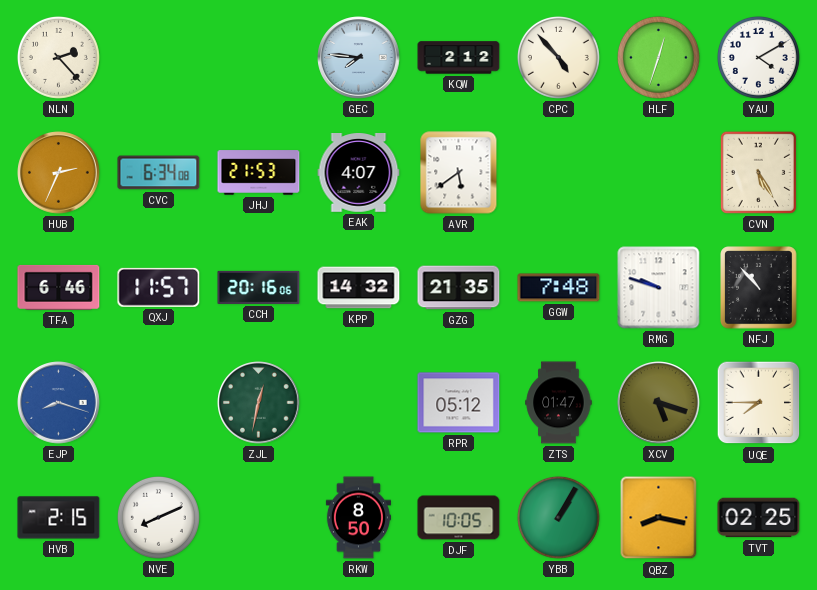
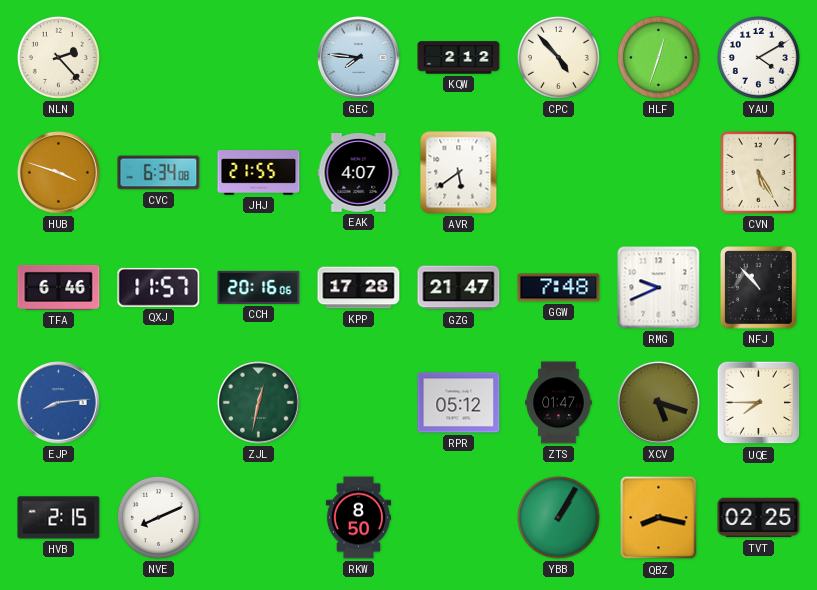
HUB: 2:34 -> 3:48 (59, 173)
JHJ: 21:53 -> 21:55 (259, 173)
KPP: 14:32 -> 17:28 (359, 288)
GZG: 21:35 -> 21:47 (459, 288)
RMG: 9:48 -> 9:41 (659, 288)
EJP: 8:18 -> 8:14 (59, 403)
DJF: 10:05 -> none (459, 518)
